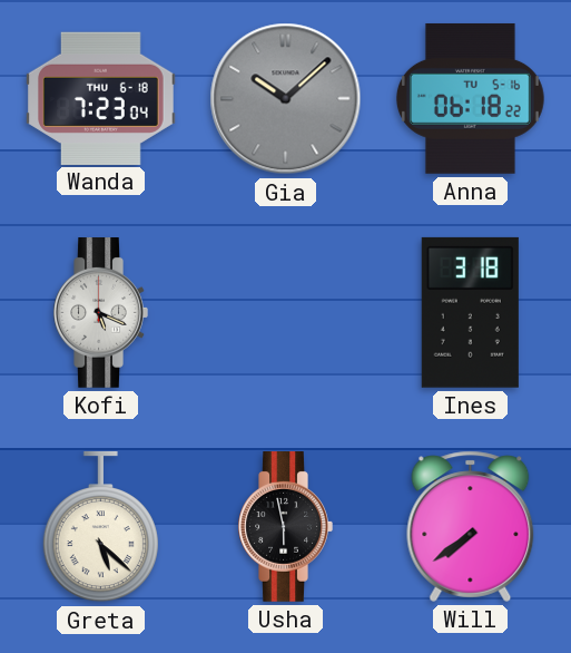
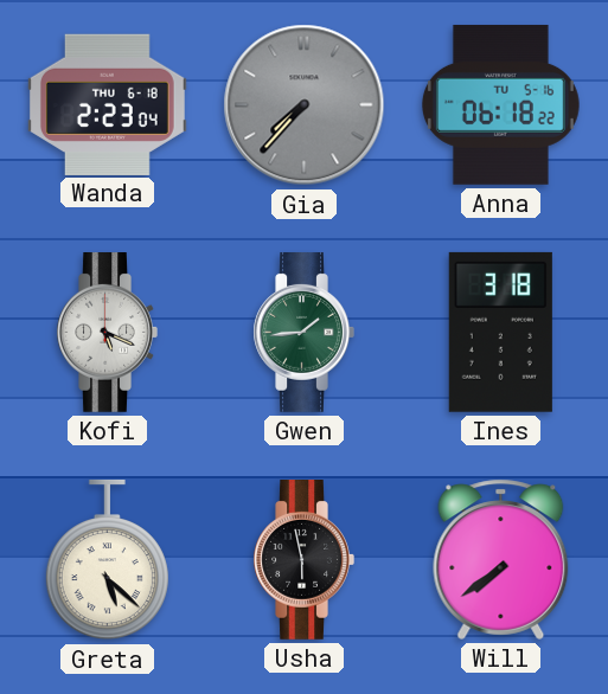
Wanda: 7:23 -> 2:23 (107, 104)
Gia: 10:08 -> 7:37 (305, 105)
Gwen: none -> 1:44 (303, 333)
